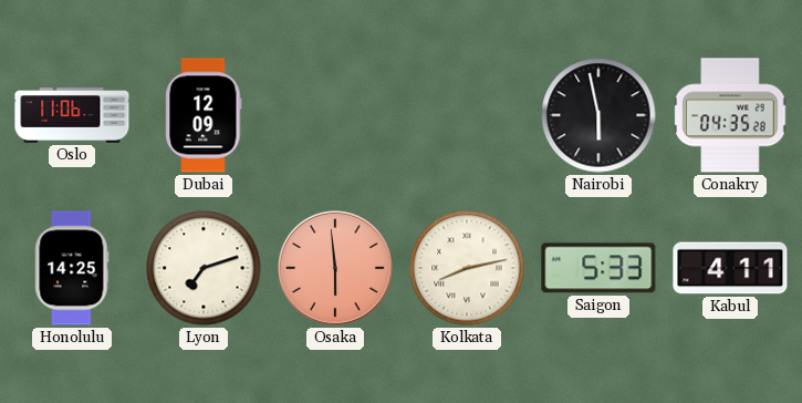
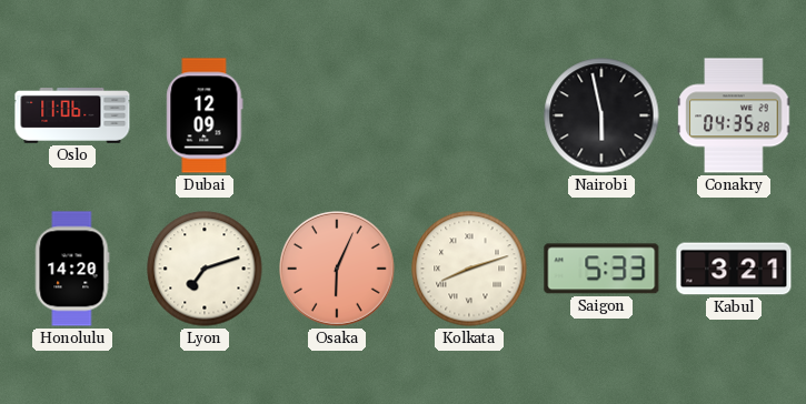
Honolulu: 14:25 -> 14:20 (72, 269)
Osaka: 5:59 -> 6:04 (338, 270)
Kolkata: 8:13 -> 8:12 (469, 269)
Kabul: 4:11 -> 3:21 (734, 269)
